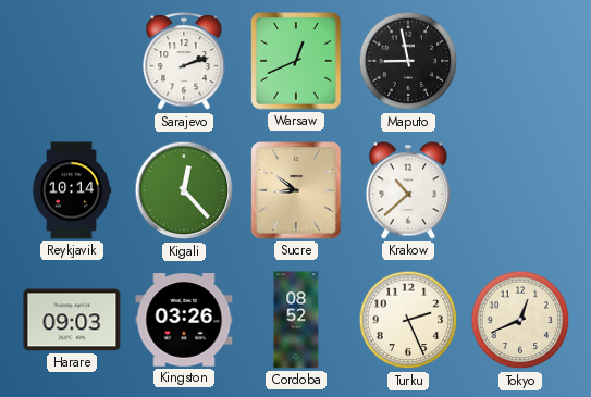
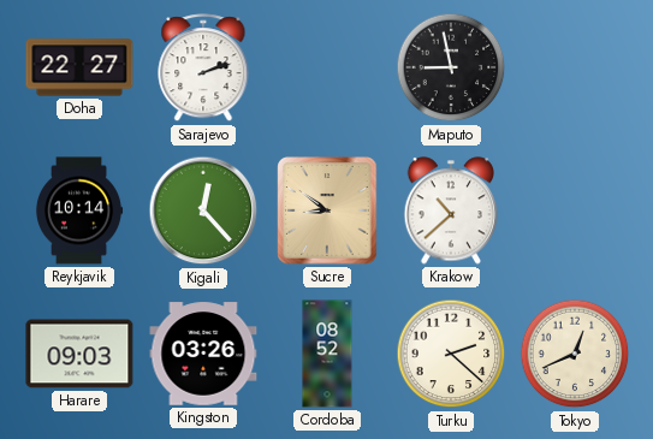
Doha: none -> 22:27 (79, 67)
Warsaw: 12:41 -> none (296, 61)
Turku: 2:26 -> 2:22 (451, 354)
